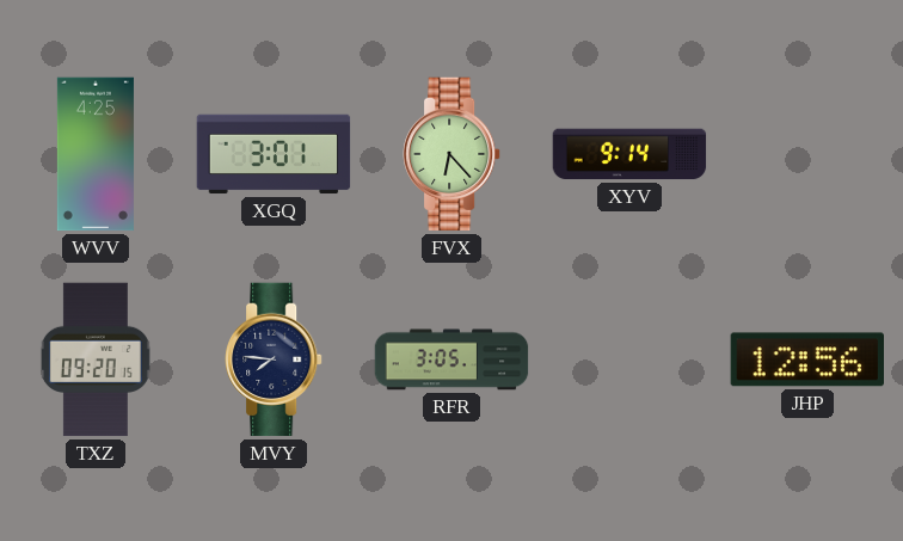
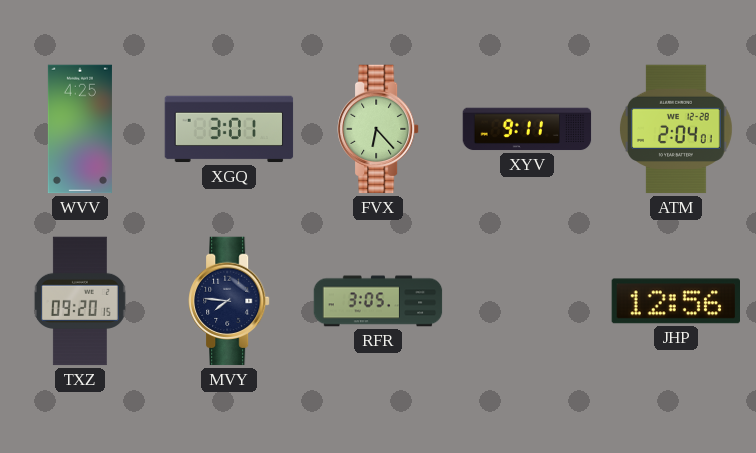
XYV: 9:14 -> 9:11 (527, 129)
ATM: none -> 2:04 (676, 129)
